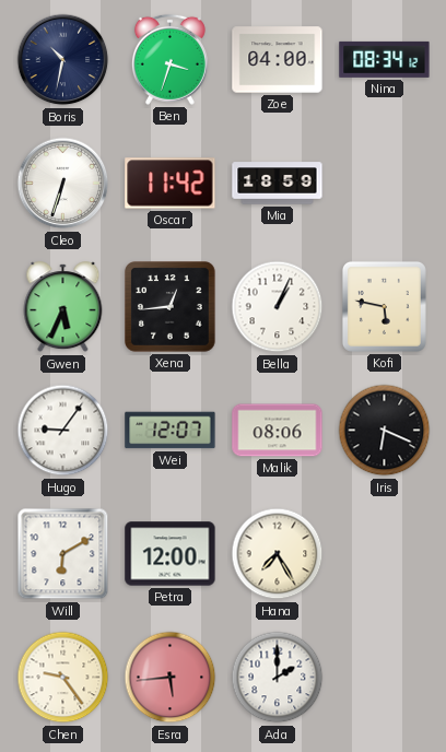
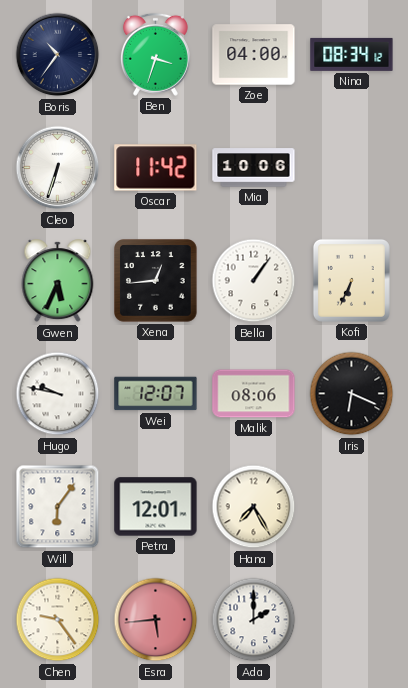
Boris: 10:32 -> 10:36 (58, 55)
Mia: 18:59 -> 10:06 (254, 168)
Bella: 1:04 -> 1:06 (254, 281)
Kofi: 5:47 -> 6:34 (351, 280)
Hugo: 9:06 -> 9:47 (58, 394)
Will: 6:10 -> 6:06 (58, 507)
Petra: 12:00 -> 12:01 (156, 507)
